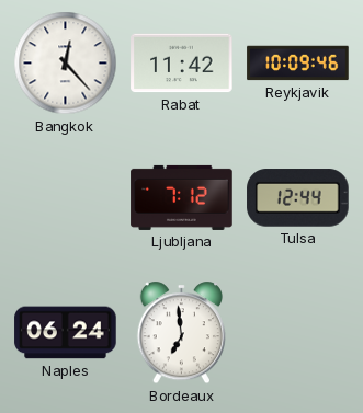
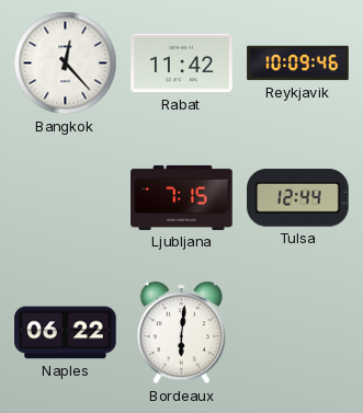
Ljubljana: 7:12 -> 7:15 (182, 197)
Naples: 06:24 -> 06:22 (66, 333)
Bordeaux: 6:59 -> 6:01 (181, 333)
